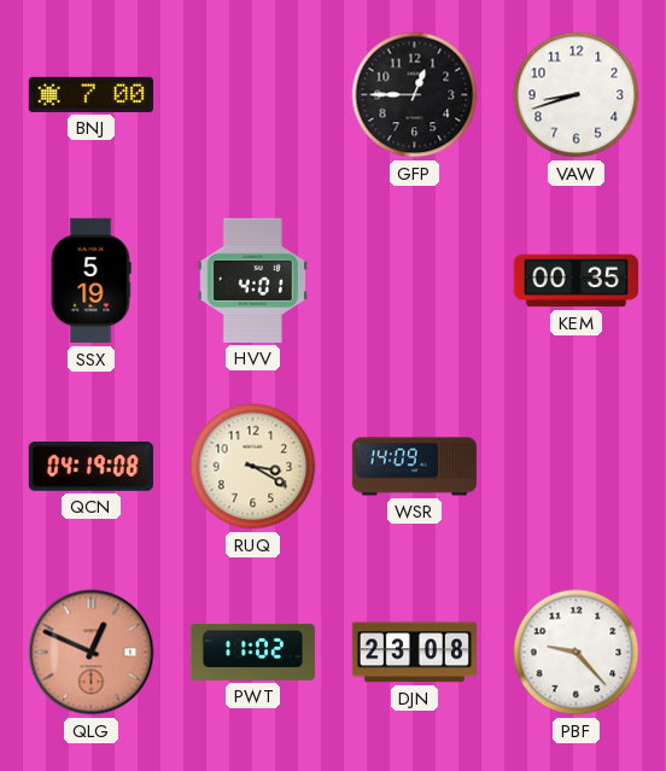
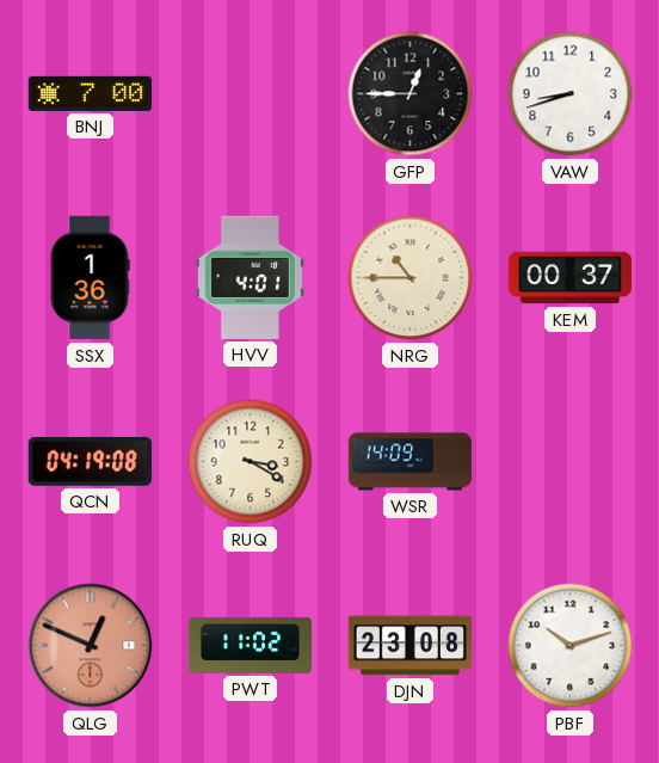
SSX: 5:19 -> 1:36 (90, 278)
NRG: none -> 10:45 (411, 278)
KEM: 00:35 -> 00:37 (571, 278)
PBF: 9:23 -> 10:12 (571, 646)
